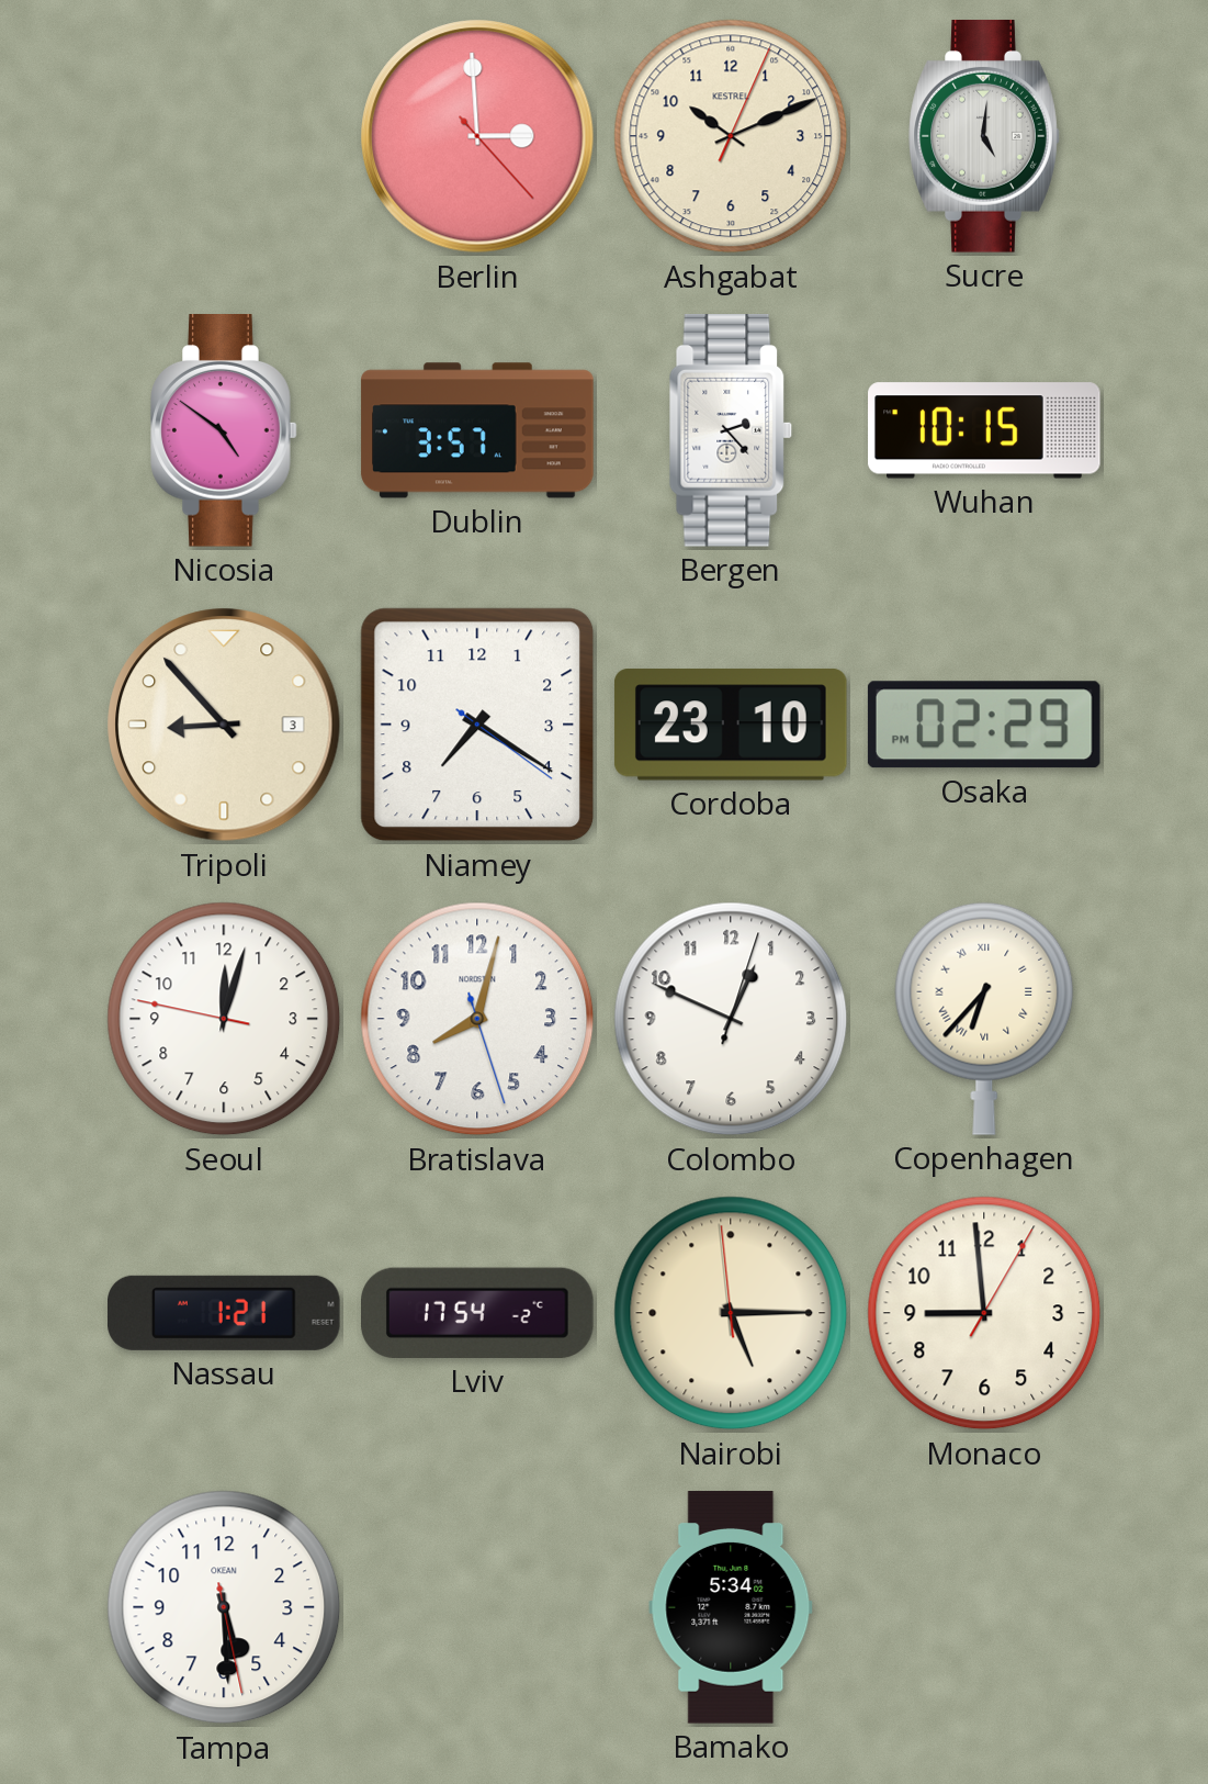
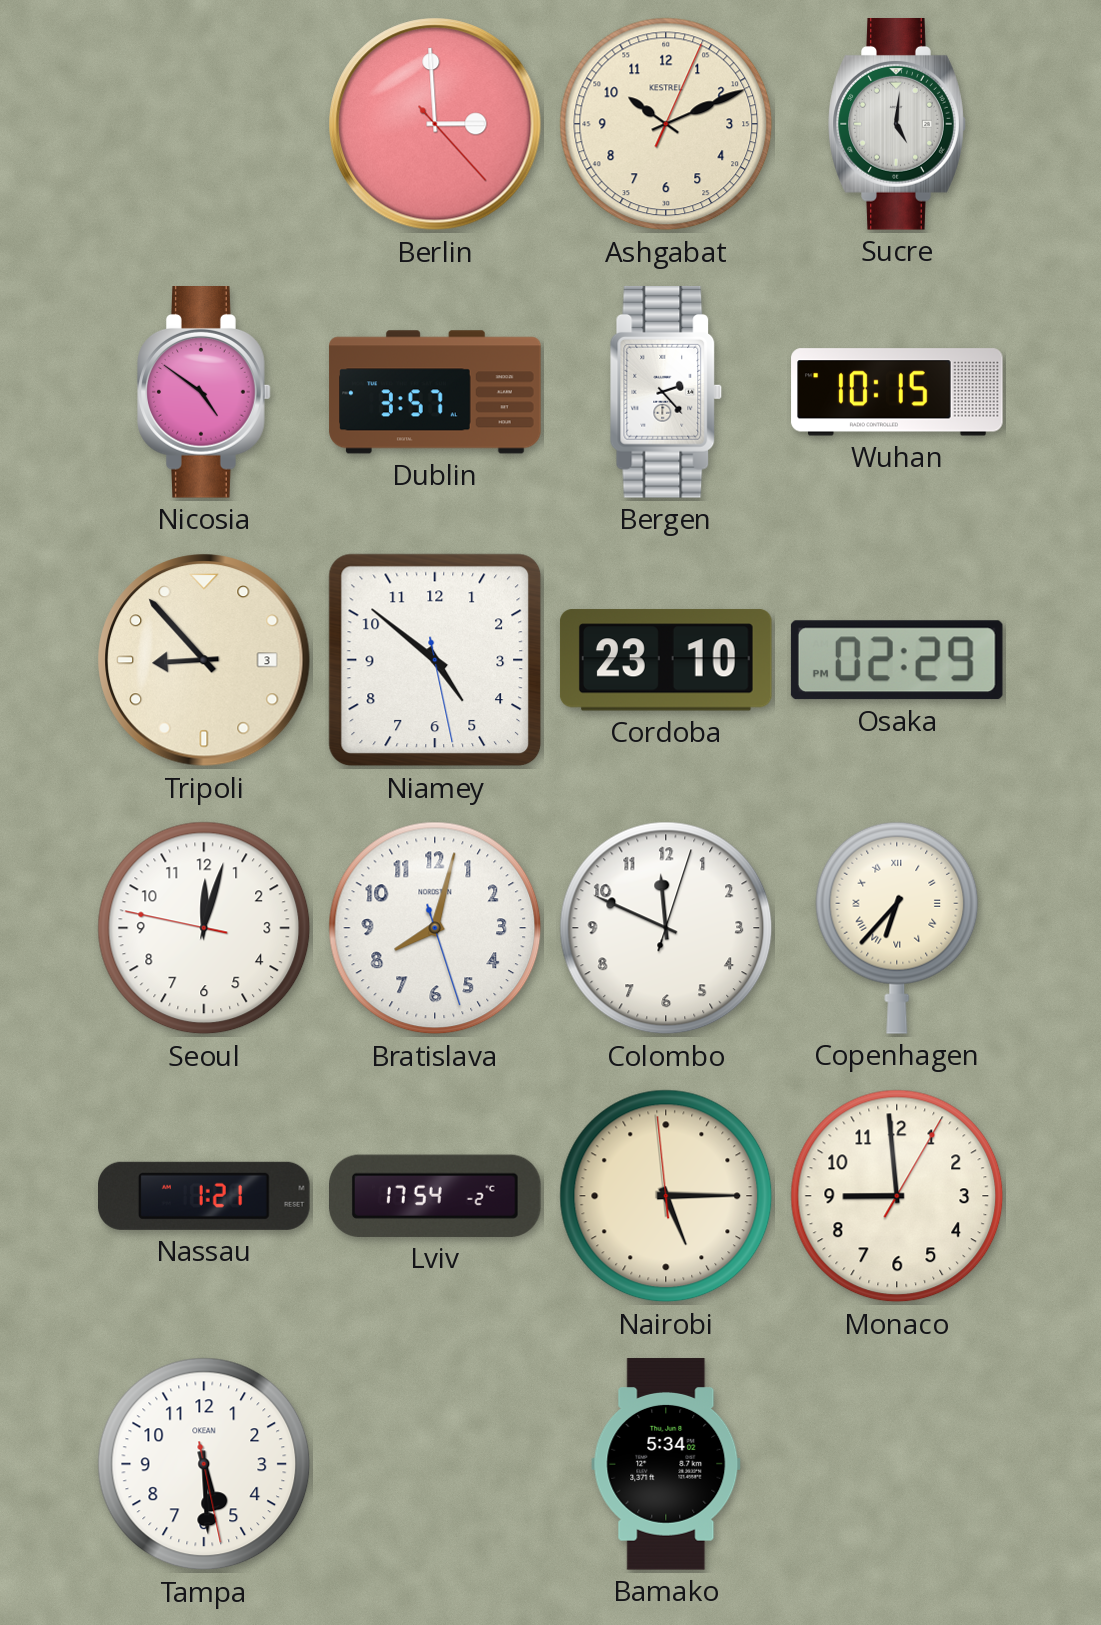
Niamey: 7:20 -> 4:51 (435, 660)
Colombo: 12:49 -> 11:49 (666, 928)
